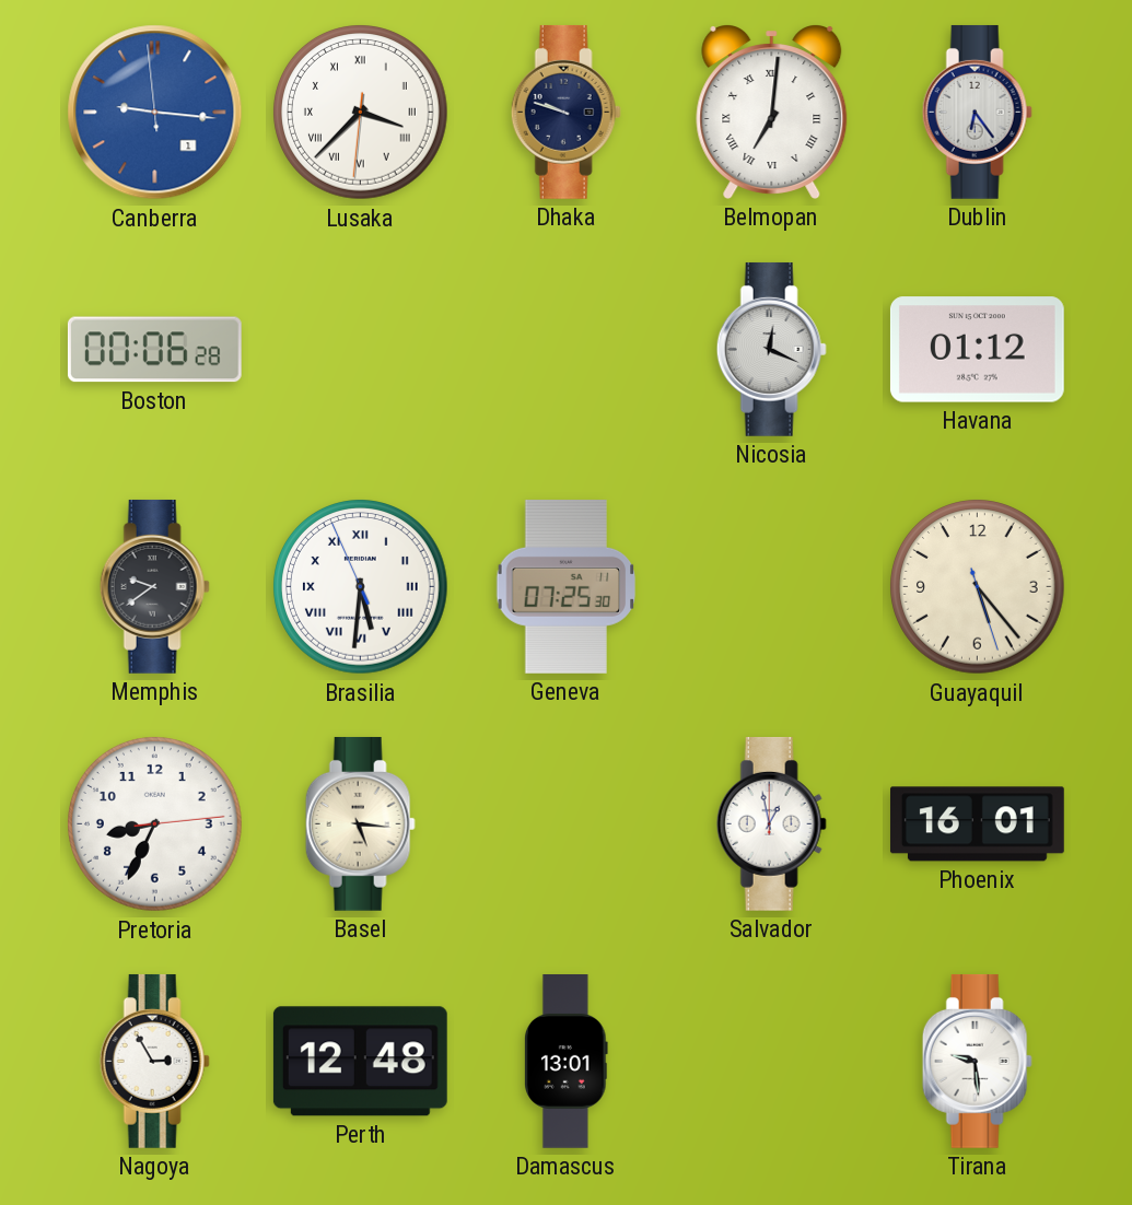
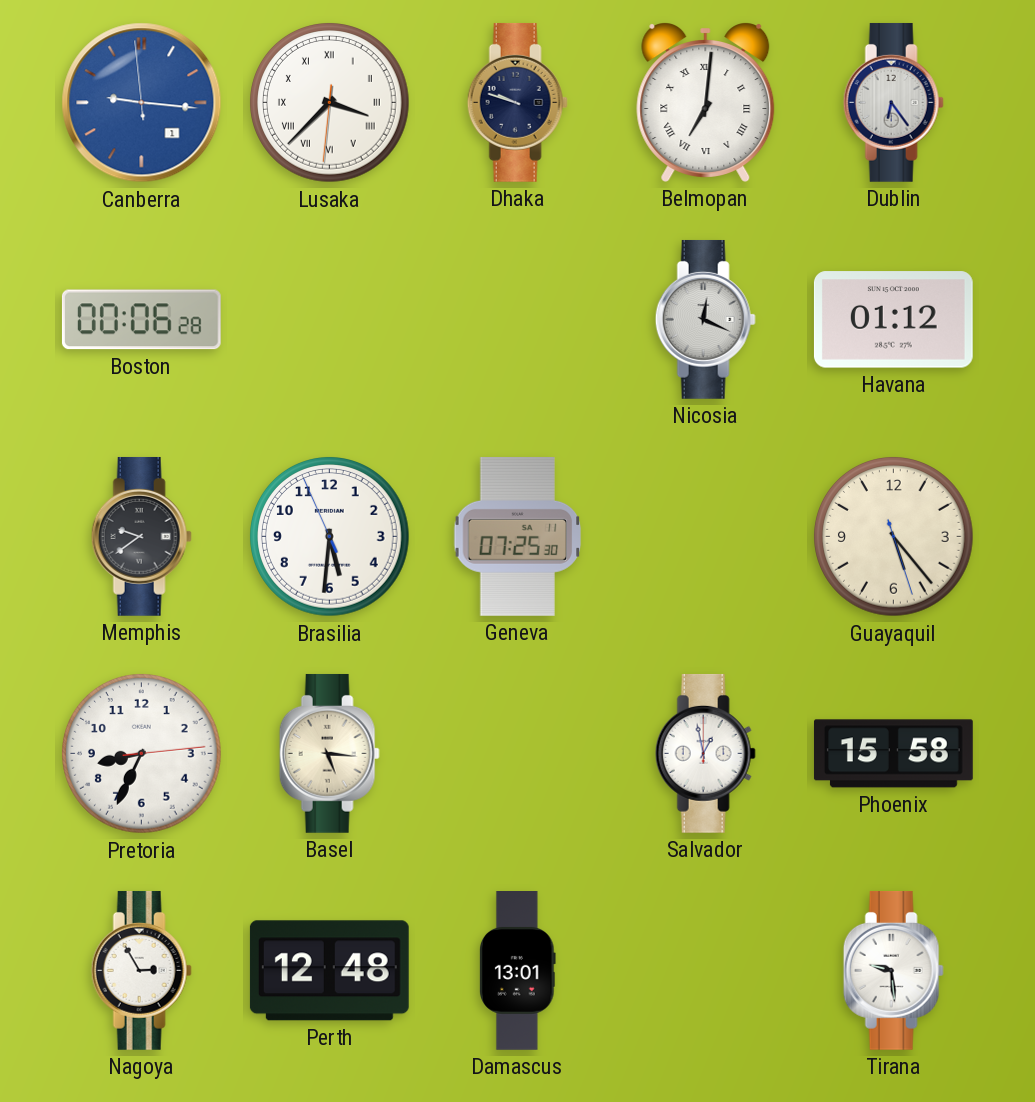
Brasilia numerals: Roman -> Arabic (330, 537)
Phoenix: 16:01 -> 15:58 (893, 754)
